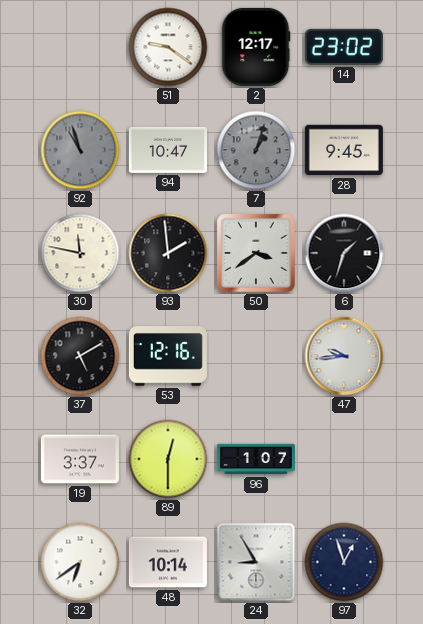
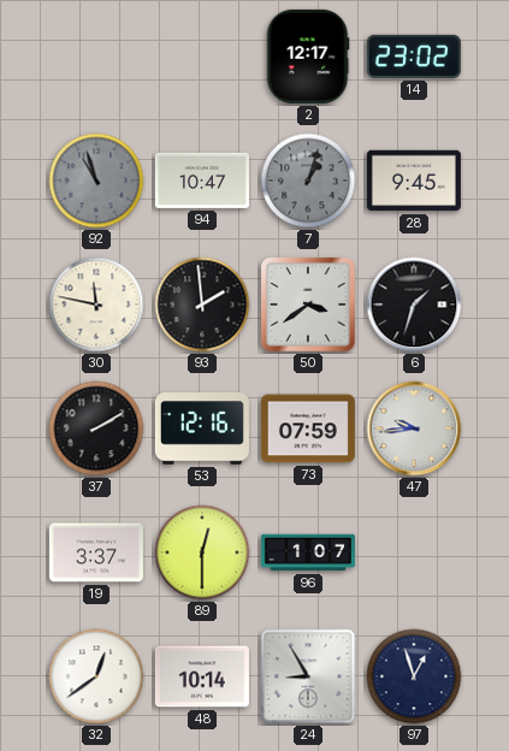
51: 9:21 -> none (168, 47)
37: 5:10 -> 2:10 (96, 428)
73: none -> 07:59 (308, 428)
32: 6:39 -> 12:39 (96, 676)
